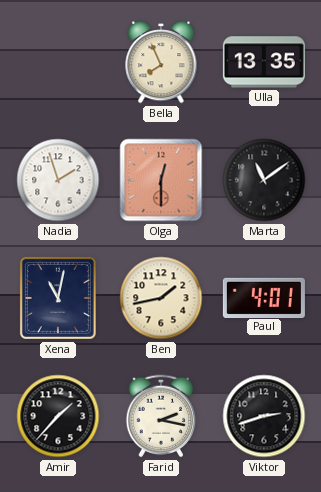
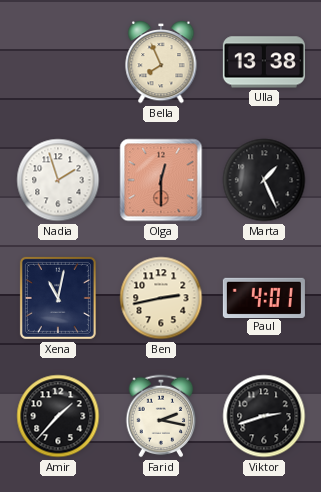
Ulla: 13:35 -> 13:38 (264, 62)
Marta: 11:09 -> 1:26 (264, 180)
Ben: 1:43 -> 2:43 (161, 298)
